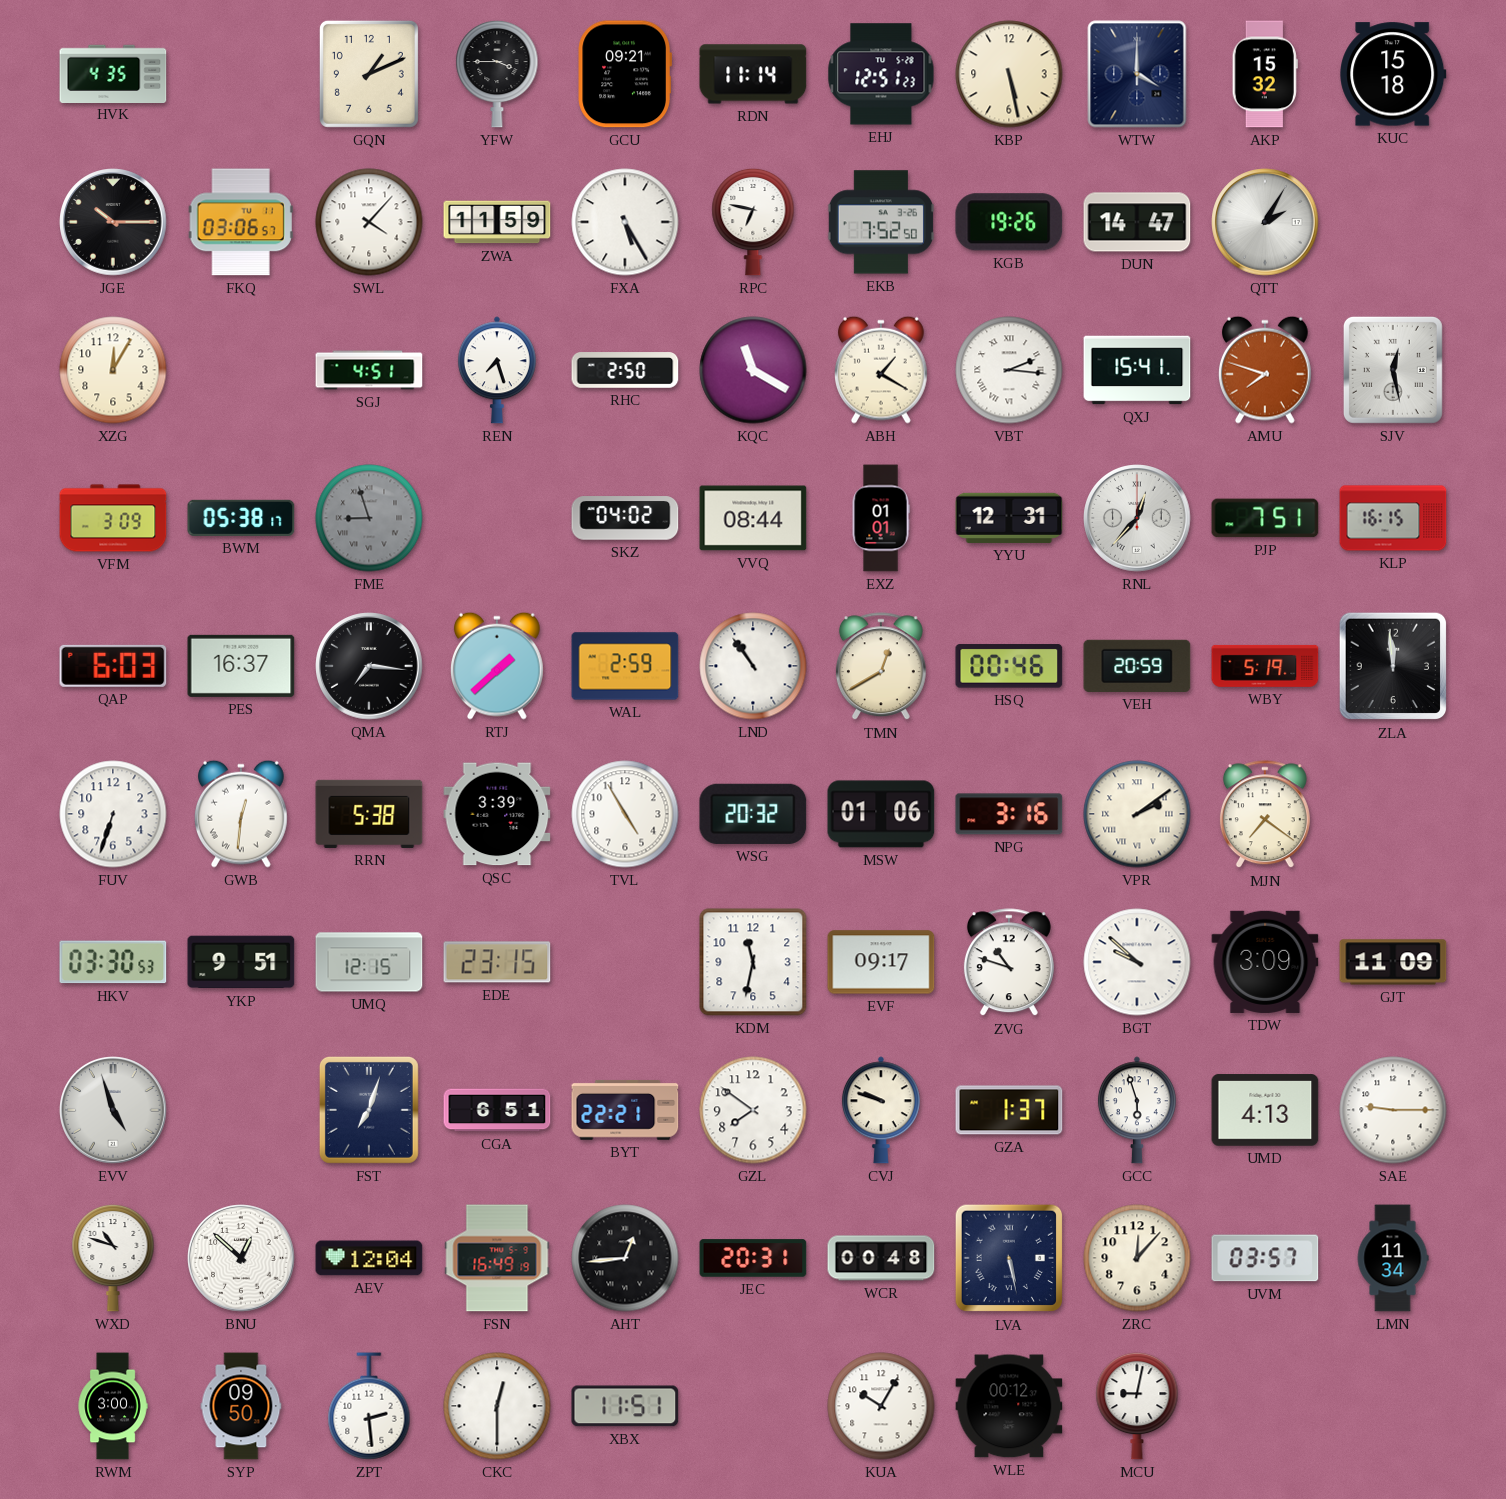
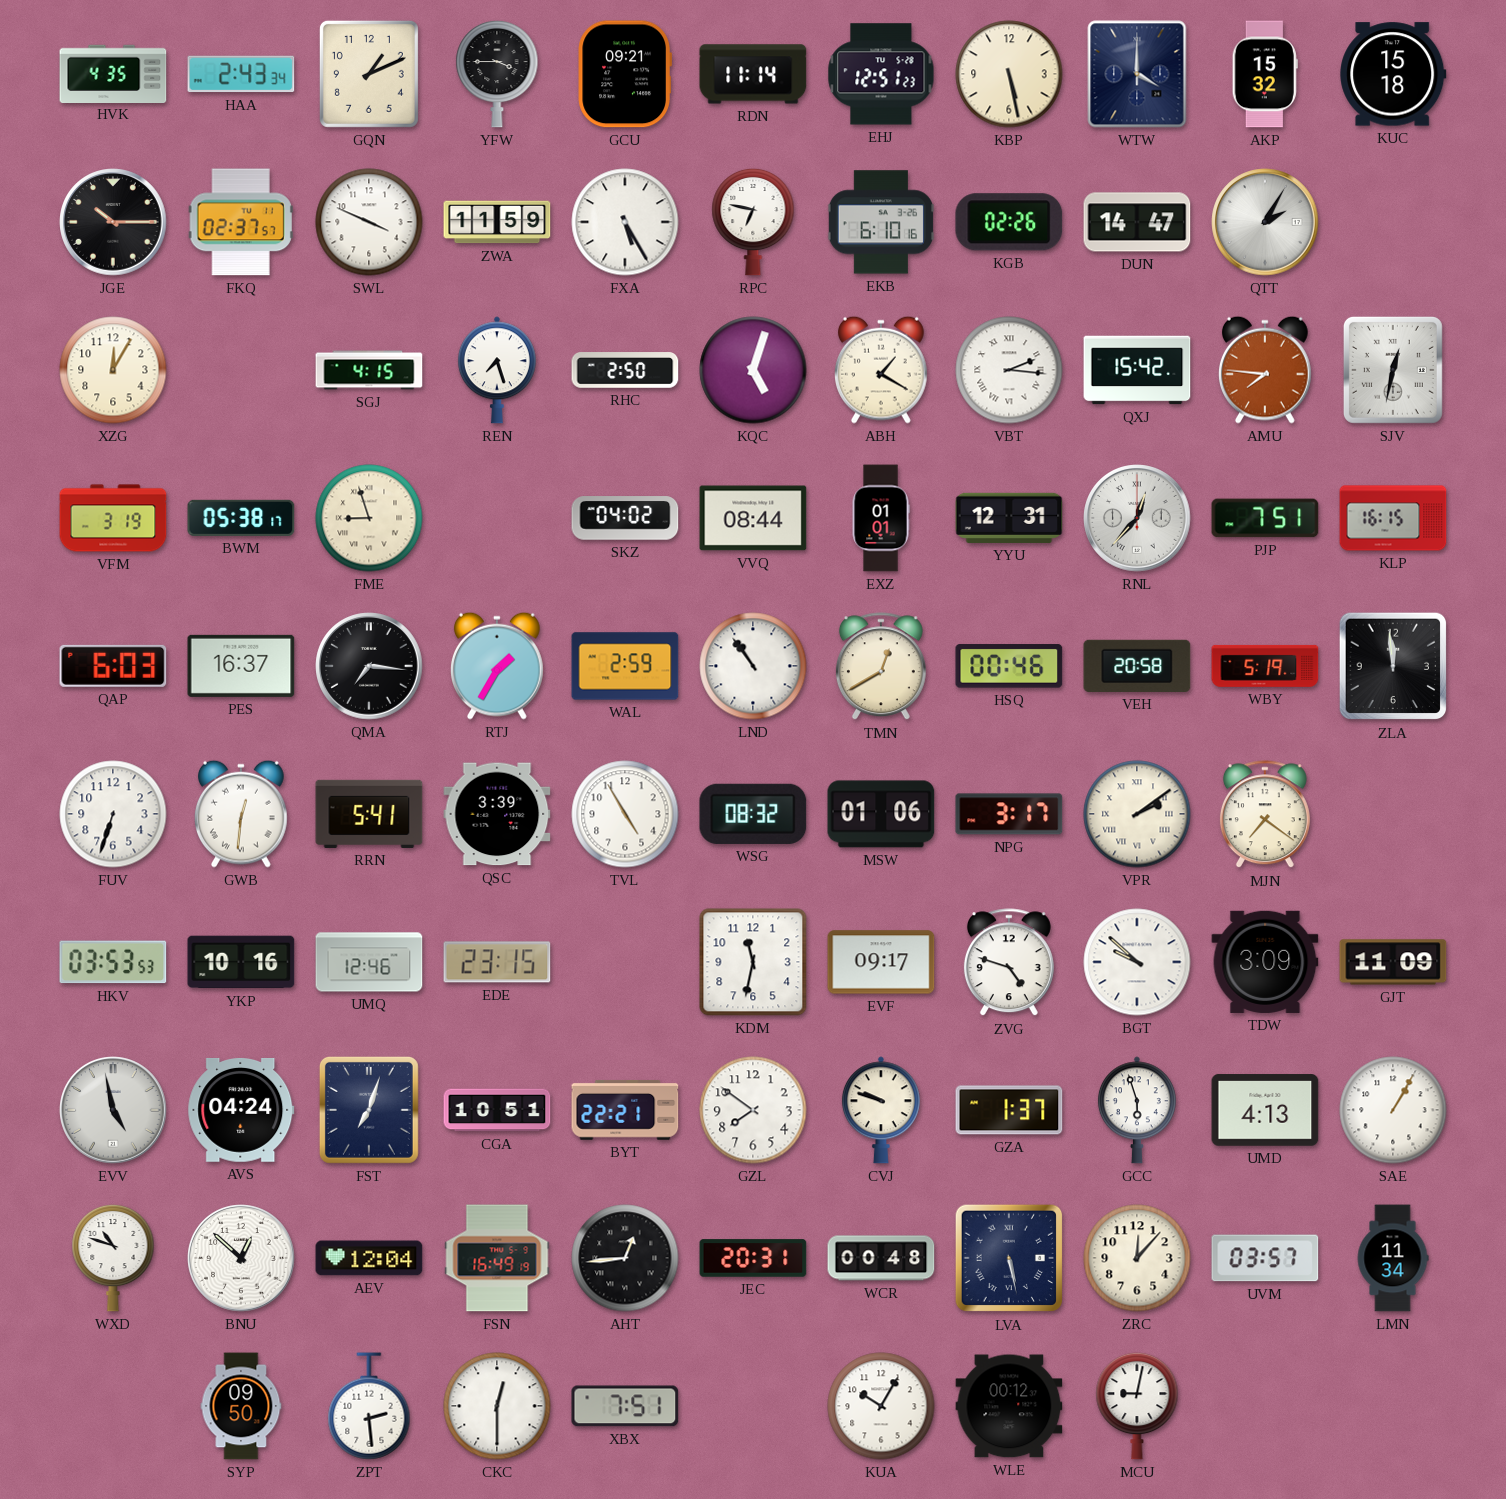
HAA: none -> 2:43 (241, 74)
FKQ: 03:06 -> 02:37 (241, 222)
SWL: 4:07 -> 3:49 (369, 222)
EKB: 7:52 -> 6:10 (881, 222)
KGB: 19:26 -> 02:26 (1009, 222)
SGJ: 4:51 -> 4:15 (369, 370)
KQC: 11:20 -> 5:03 (753, 370)
QXJ: 15:41 -> 15:42 (1137, 370)
AMU: 7:48 -> 7:46 (1265, 370)
SJV: 12:28 -> 12:32 (1393, 370)
VFM: 3:09 -> 3:19 (113, 518)
FME dial: grey -> cream (369, 518)
RTJ: 1:38 -> 1:35 (497, 666)
VEH: 20:59 -> 20:58 (1137, 666)
RRN: 5:38 -> 5:41 (369, 814)
WSG: 20:32 -> 08:32 (753, 814)
NPG: 3:16 -> 3:17 (1009, 814)
HKV: 03:30 -> 03:53 (113, 962)
YKP: 9:51 -> 10:16 (241, 962)
UMQ: 12:15 -> 12:46 (369, 962)
ZVG: 10:48 -> 4:48 (1009, 963)
EVV: 4:57 -> 4:58 (113, 1110)
AVS: none -> 04:24 (241, 1110)
CGA: 6:51 -> 10:51 (497, 1110)
SAE: 9:15 -> 1:05 (1393, 1110)
RWM: 3:00 -> none (113, 1406)
XBX: 11:51 -> 7:51 (625, 1406)
